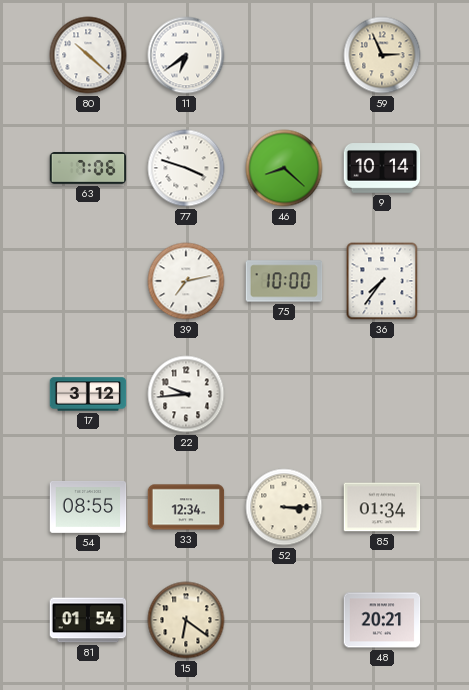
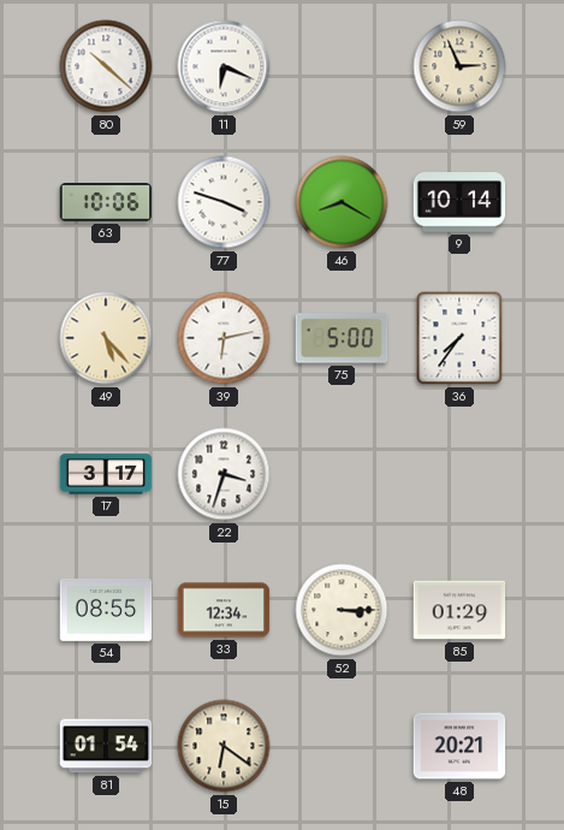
11: 6:39 -> 6:19 (224, 66)
63: 7:06 -> 10:06 (106, 202)
46: 8:22 -> 8:20 (342, 202)
49: none -> 5:23 (106, 338)
39: 7:13 -> 6:13 (224, 338)
75: 10:00 -> 5:00 (342, 338)
17: 3:12 -> 3:17 (106, 474)
22: 9:44 -> 3:33 (224, 474)
85: 01:34 -> 01:29 (459, 610)
